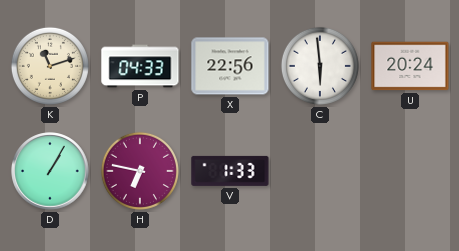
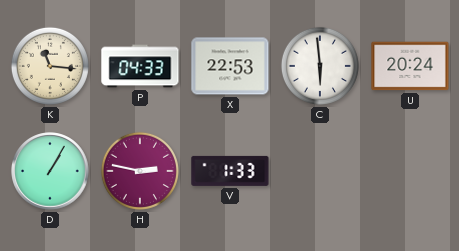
K: 11:12 -> 11:16 (50, 66)
X: 22:56 -> 22:53 (230, 66)
H: 6:47 -> 2:47 (140, 171)
